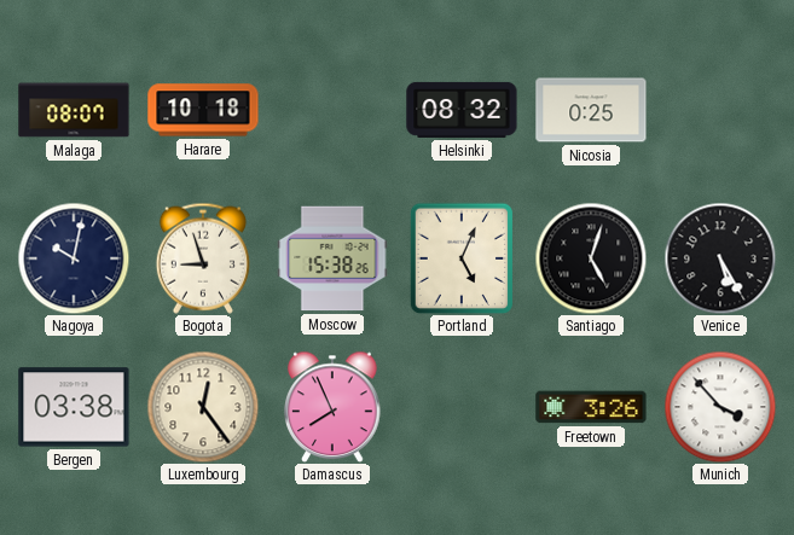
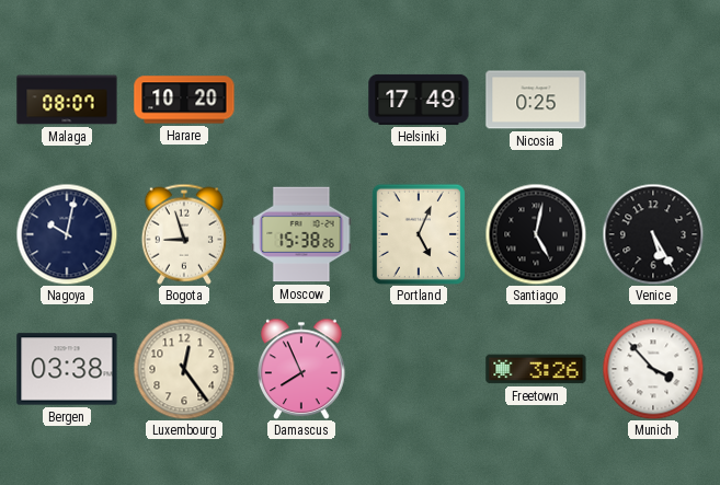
Harare: 10:18 -> 10:20 (184, 100)
Helsinki: 08:32 -> 17:49 (419, 100)
Santiago: 5:03 -> 5:02 (536, 234)
